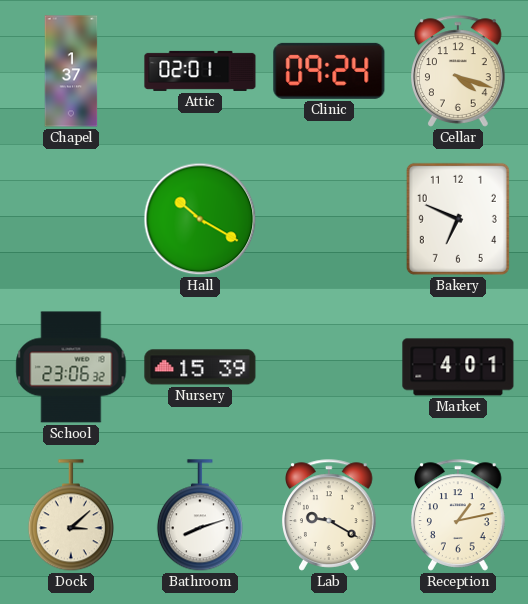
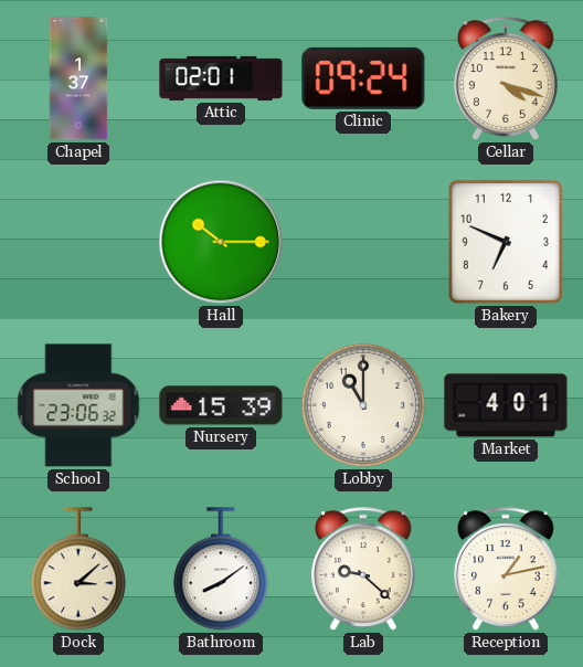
Hall: 10:20 -> 10:15 (221, 242)
Lobby: none -> 11:00 (363, 405)
Bathroom: 8:12 -> 8:09 (221, 570)
Lab: 9:20 -> 9:22 (363, 569)
